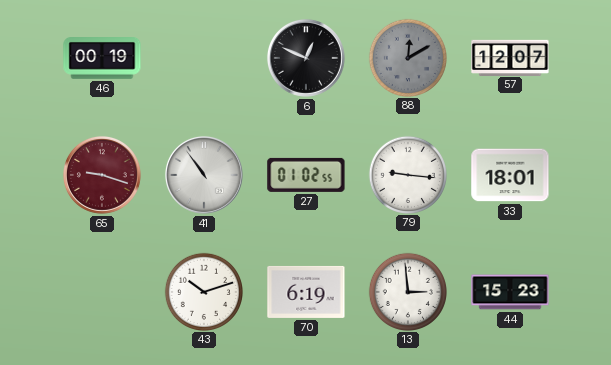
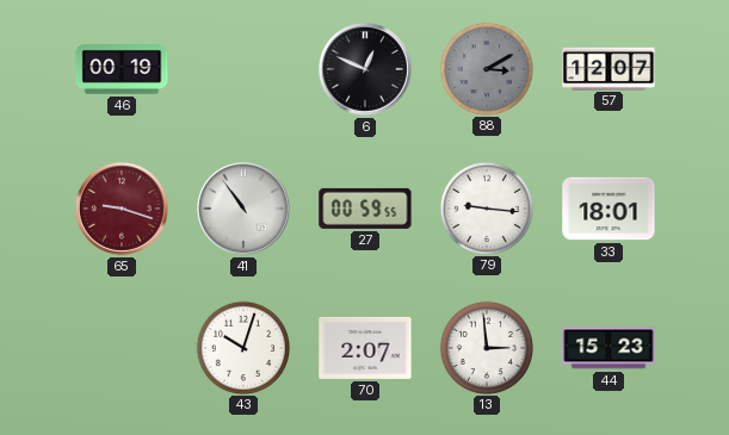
88: 12:10 -> 3:10 (486, 68)
27: 01:02 -> 00:59 (365, 209)
43: 10:12 -> 10:03 (242, 347)
70: 6:19 -> 2:07 (365, 348)
